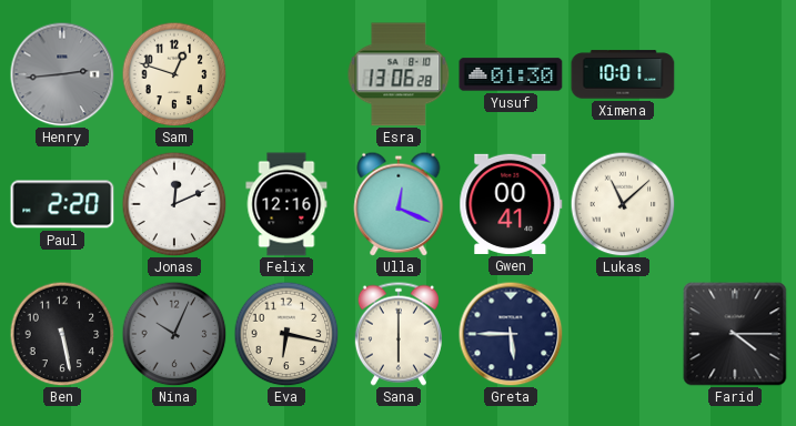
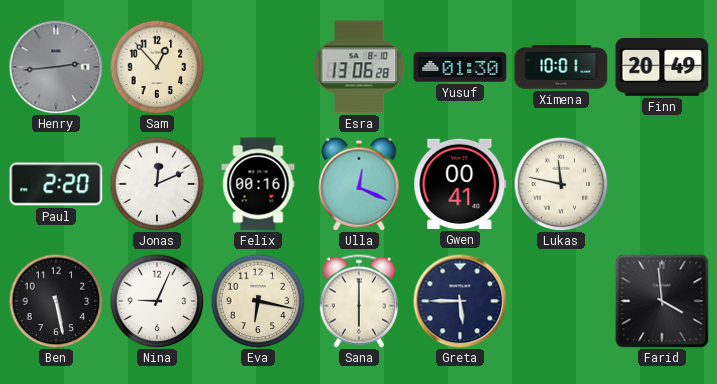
Sam: 12:48 -> 12:53 (157, 67)
Finn: none -> 20:49 (662, 68)
Felix: 12:16 -> 00:16 (258, 184)
Lukas: 11:08 -> 11:47 (561, 184)
Nina: 10:04 -> 9:04 (157, 301)
Nina dial: grey -> white (157, 301)
Farid: 4:15 -> 3:59 (662, 301)
